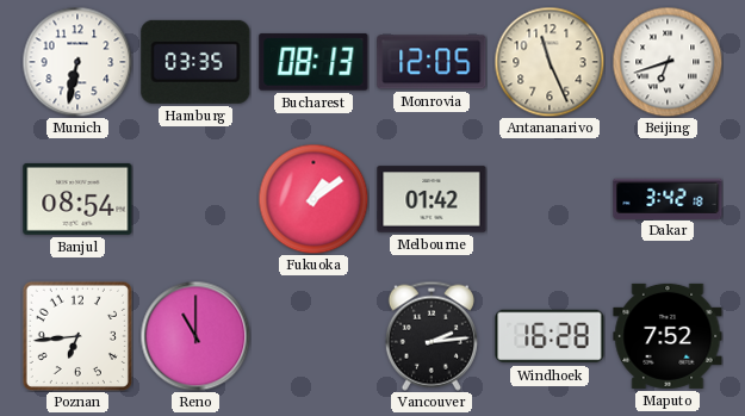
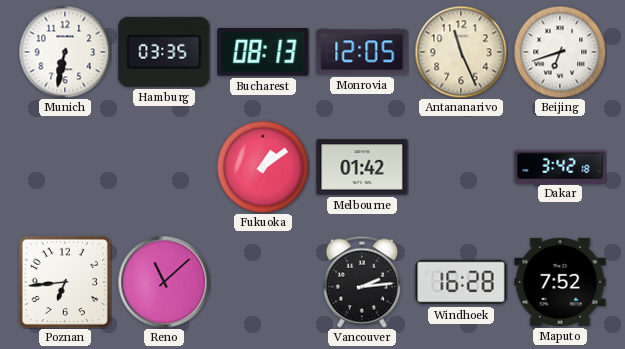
Banjul: 08:54 -> none (77, 199)
Reno: 11:00 -> 11:08 (164, 282)
